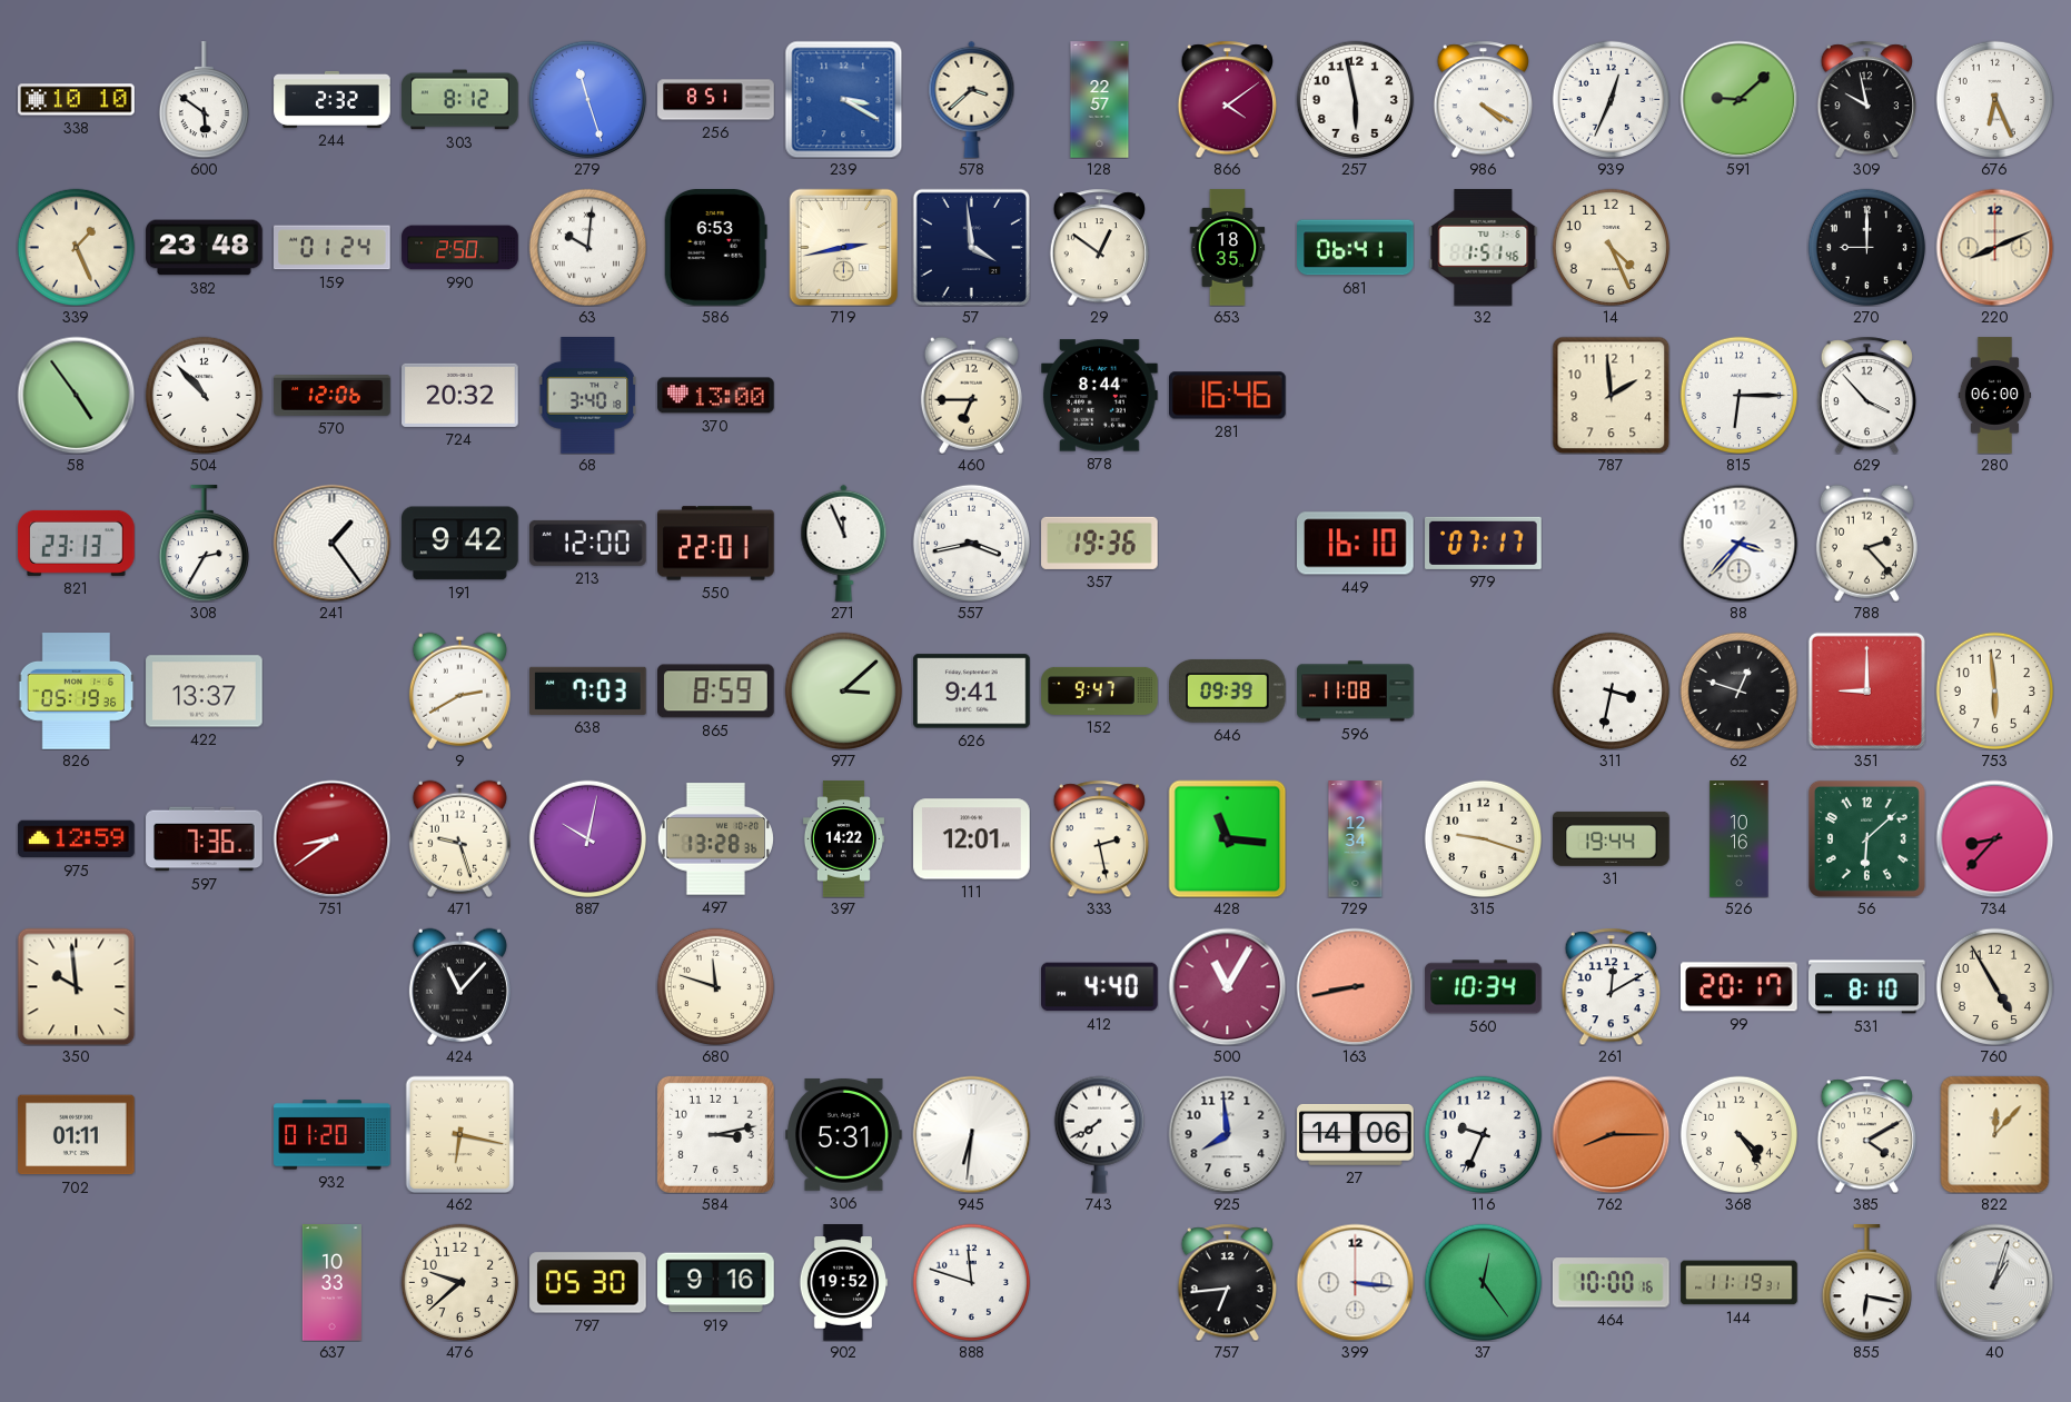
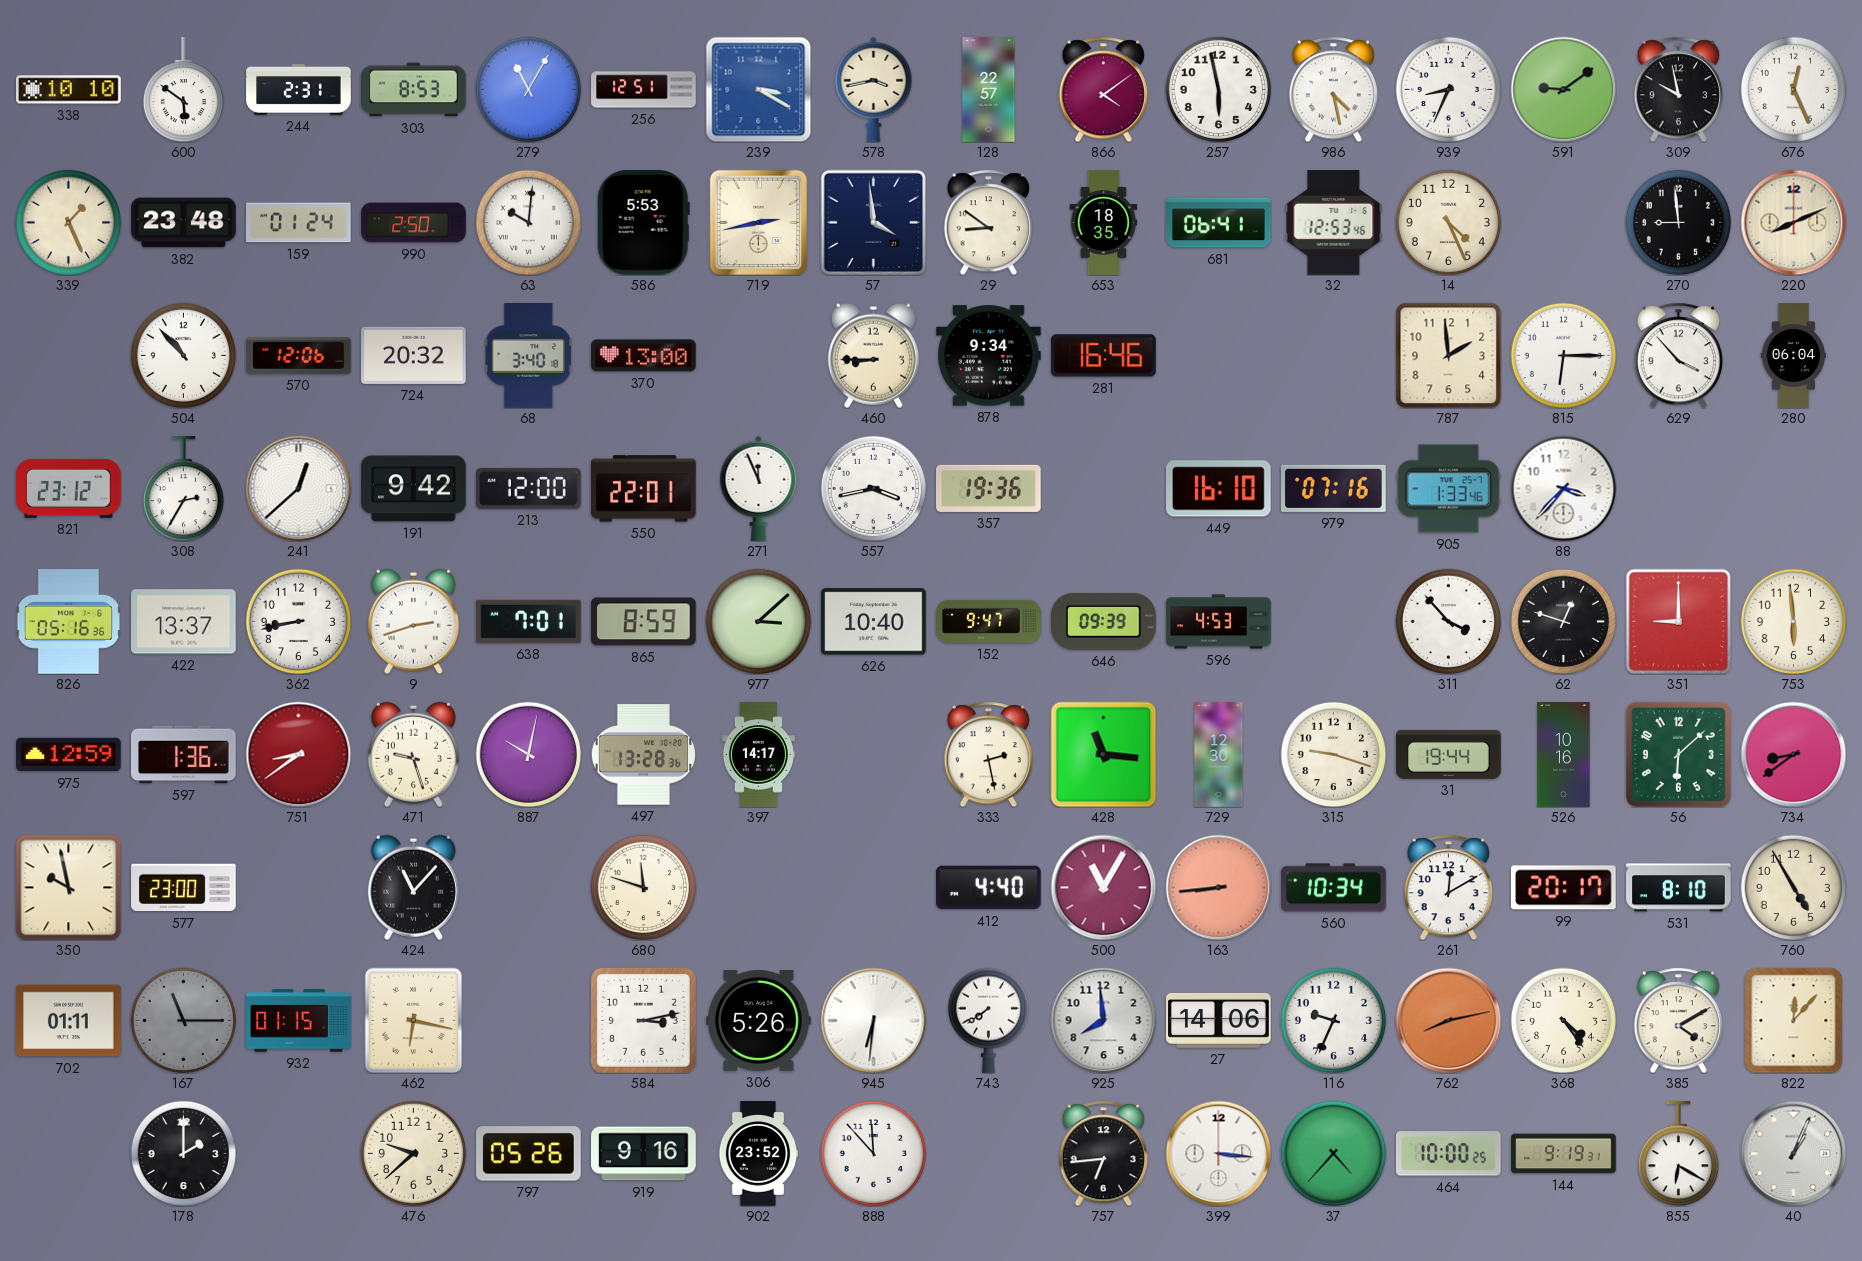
244: 2:32 -> 2:31 (299, 89)
303: 8:12 -> 8:53 (414, 90)
279: 11:27 -> 11:05 (528, 89)
256: 8:51 -> 12:51 (644, 90)
578: 3:38 -> 3:43 (874, 89)
986: 4:20 -> 4:28 (1333, 89)
939: 12:34 -> 8:34 (1448, 89)
591: 9:08 -> 9:09 (1563, 89)
676: 6:26 -> 12:26 (1793, 89)
586: 6:53 -> 5:53 (643, 223)
29: 12:51 -> 8:51 (988, 222)
32: 1:51 -> 12:53 (1334, 223)
270: 9:00 -> 8:59 (1678, 222)
58: 4:54 -> none (76, 395)
460: 6:45 -> 8:45 (873, 355)
878: 8:44 -> 9:34 (989, 356)
280: 06:00 -> 06:04 (1794, 356)
821: 23:13 -> 23:12 (69, 488)
241: 1:24 -> 12:38 (298, 488)
979: 07:17 -> 07:16 (1334, 488)
905: none -> 1:33 (1448, 489)
788: 2:23 -> none (1866, 543)
826: 05:19 -> 05:16 (68, 622)
362: none -> 8:43 (298, 621)
9: 2:40 -> 2:42 (413, 621)
638: 7:03 -> 7:01 (529, 621)
626: 9:41 -> 10:40 (874, 622)
596: 11:08 -> 4:53 (1219, 622)
311: 3:32 -> 3:53 (1448, 621)
597: 7:36 -> 1:36 (184, 755)
397: 14:22 -> 14:17 (758, 755)
111: 12:01 -> none (972, 839)
729: 12:34 -> 12:30 (1219, 755)
734: 8:37 -> 8:39 (1793, 754)
350: 9:59 -> 9:58 (68, 887)
577: none -> 23:00 (184, 888)
163: 8:43 -> 8:44 (1218, 887)
167: none -> 11:15 (183, 1020)
932: 01:20 -> 01:15 (299, 1021)
306: 5:31 -> 5:26 (759, 1020)
762: 8:15 -> 8:13 (1448, 1020)
178: none -> 2:00 (183, 1153)
637: 10:33 -> none (331, 1283)
797: 05:30 -> 05:26 (529, 1154)
902: 19:52 -> 23:52 (758, 1154)
888: 11:48 -> 11:53 (873, 1153)
37: 12:24 -> 4:37 (1333, 1153)
464: 10:00:16 -> 10:00:25 (1449, 1154)
144: 11:19 -> 9:19 (1564, 1154)
855: 6:17 -> 6:20 (1678, 1154)
40: 1:03 -> 1:04 (1793, 1153)
